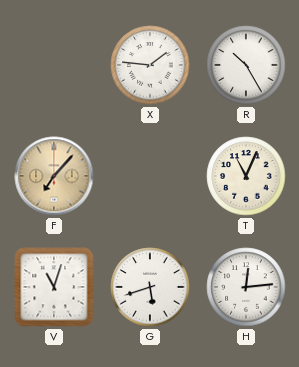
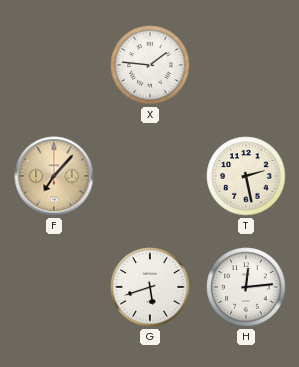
R: 10:25 -> none (246, 65)
T: 11:04 -> 2:28 (246, 176)
V: 11:03 -> none (54, 287)
